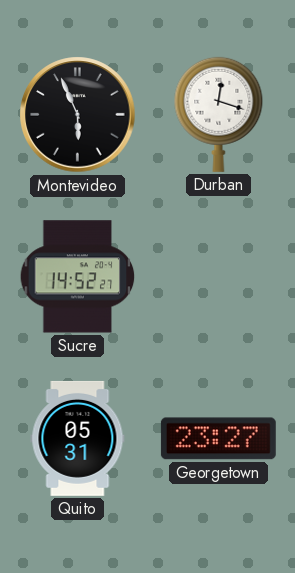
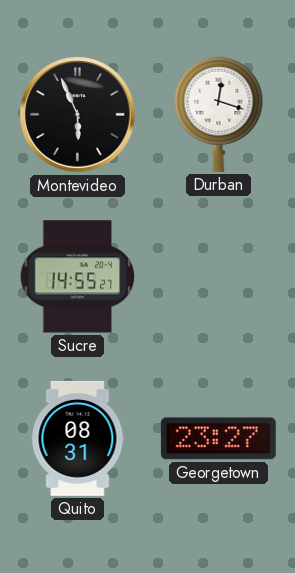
Sucre: 14:52 -> 14:55 (78, 277)
Quito: 05:31 -> 08:31 (78, 438)
